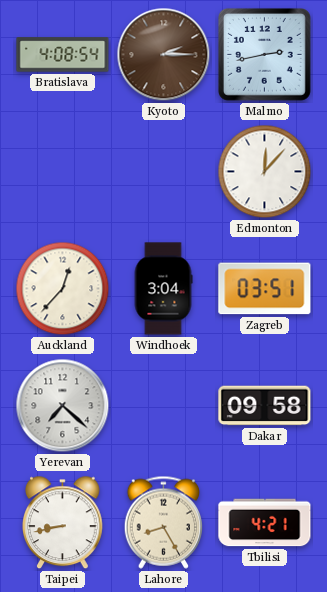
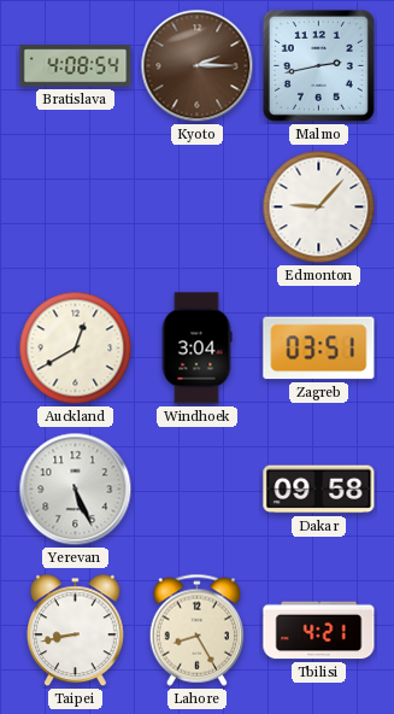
Edmonton: 12:07 -> 9:07 (319, 207)
Auckland: 12:37 -> 12:40 (76, 349)
Yerevan: 7:22 -> 5:26 (76, 490)
